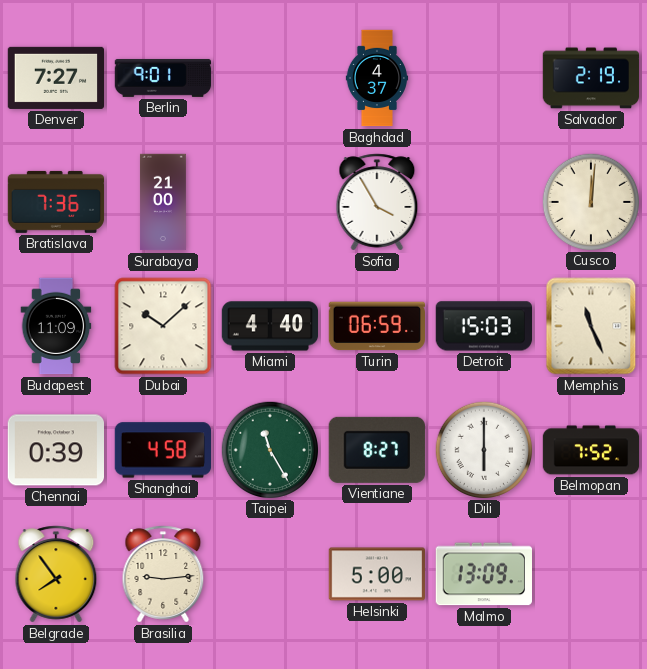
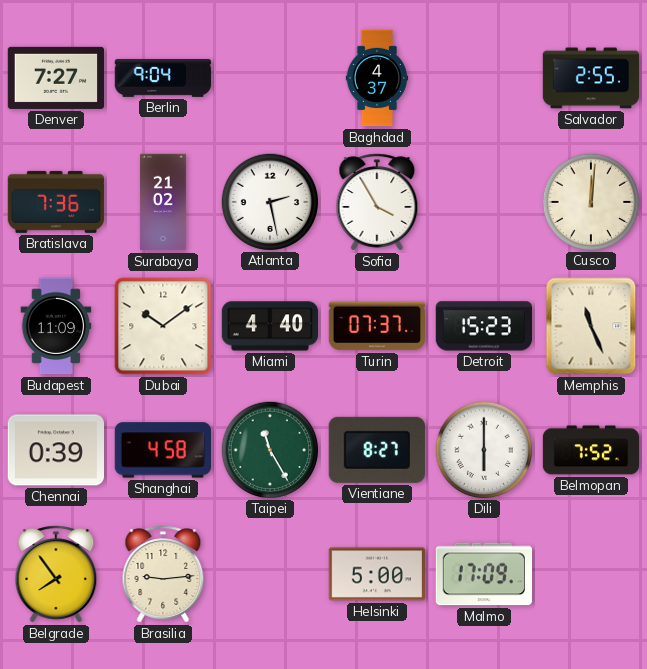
Berlin: 9:01 -> 9:04 (163, 78)
Salvador: 2:19 -> 2:55 (591, 78)
Surabaya: 21:00 -> 21:02 (163, 202)
Atlanta: none -> 2:28 (269, 201)
Dubai: 10:08 -> 10:09 (163, 326)
Turin: 06:59 -> 07:37 (376, 326)
Detroit: 15:03 -> 15:23 (483, 326)
Malmo: 13:09 -> 17:09 (483, 574)
